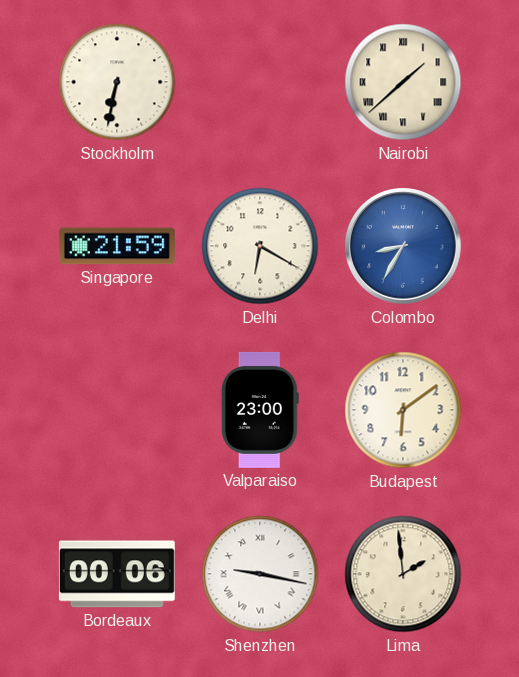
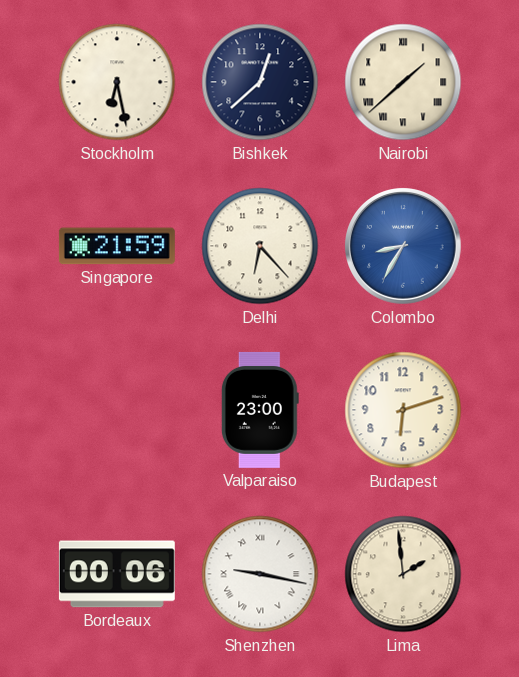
Stockholm: 6:32 -> 6:28 (117, 82)
Bishkek: none -> 12:38 (260, 82)
Delhi: 6:20 -> 6:23 (260, 246)
Budapest: 6:09 -> 6:12 (403, 410)
